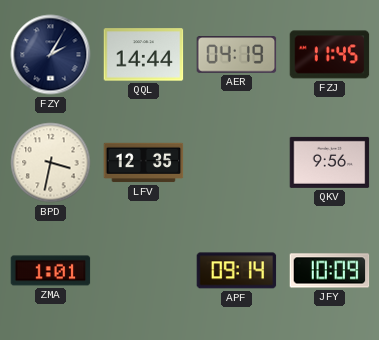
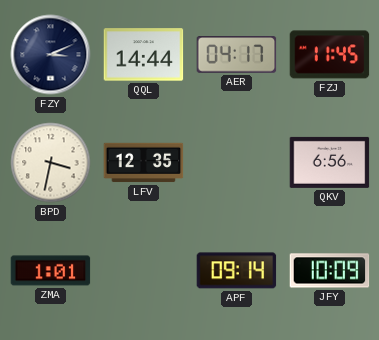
FZY: 2:05 -> 3:11 (51, 55)
AER: 04:19 -> 04:17 (237, 55)
QKV: 9:56 -> 6:56 (330, 162)
